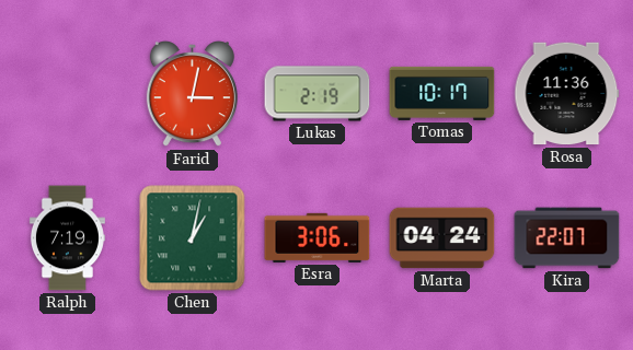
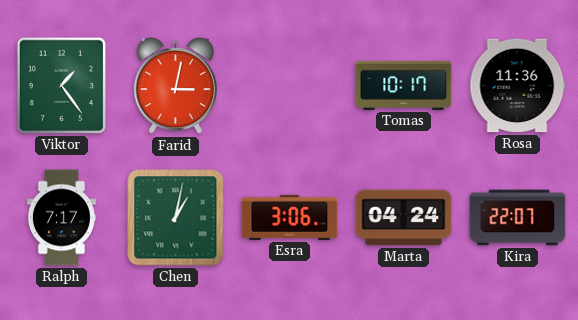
Viktor: none -> 1:24 (61, 85)
Lukas: 2:19 -> none (318, 94)
Ralph: 7:19 -> 7:17 (61, 218)
